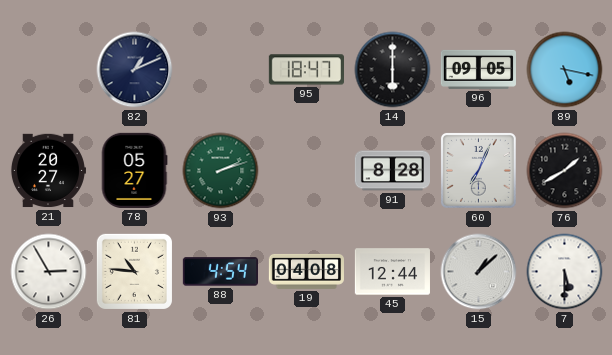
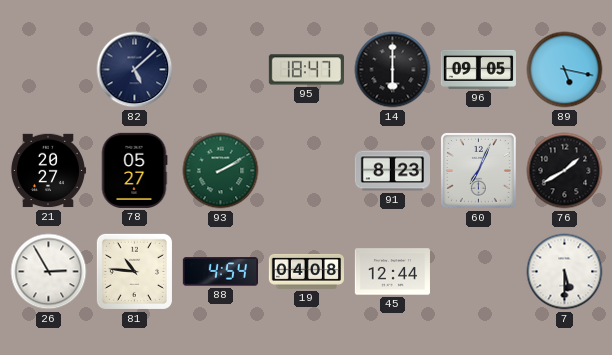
82: 1:11 -> 5:08 (135, 70)
93: 2:12 -> 2:10 (221, 171)
91: 8:28 -> 8:23 (392, 171)
15: 1:08 -> none (479, 272)
